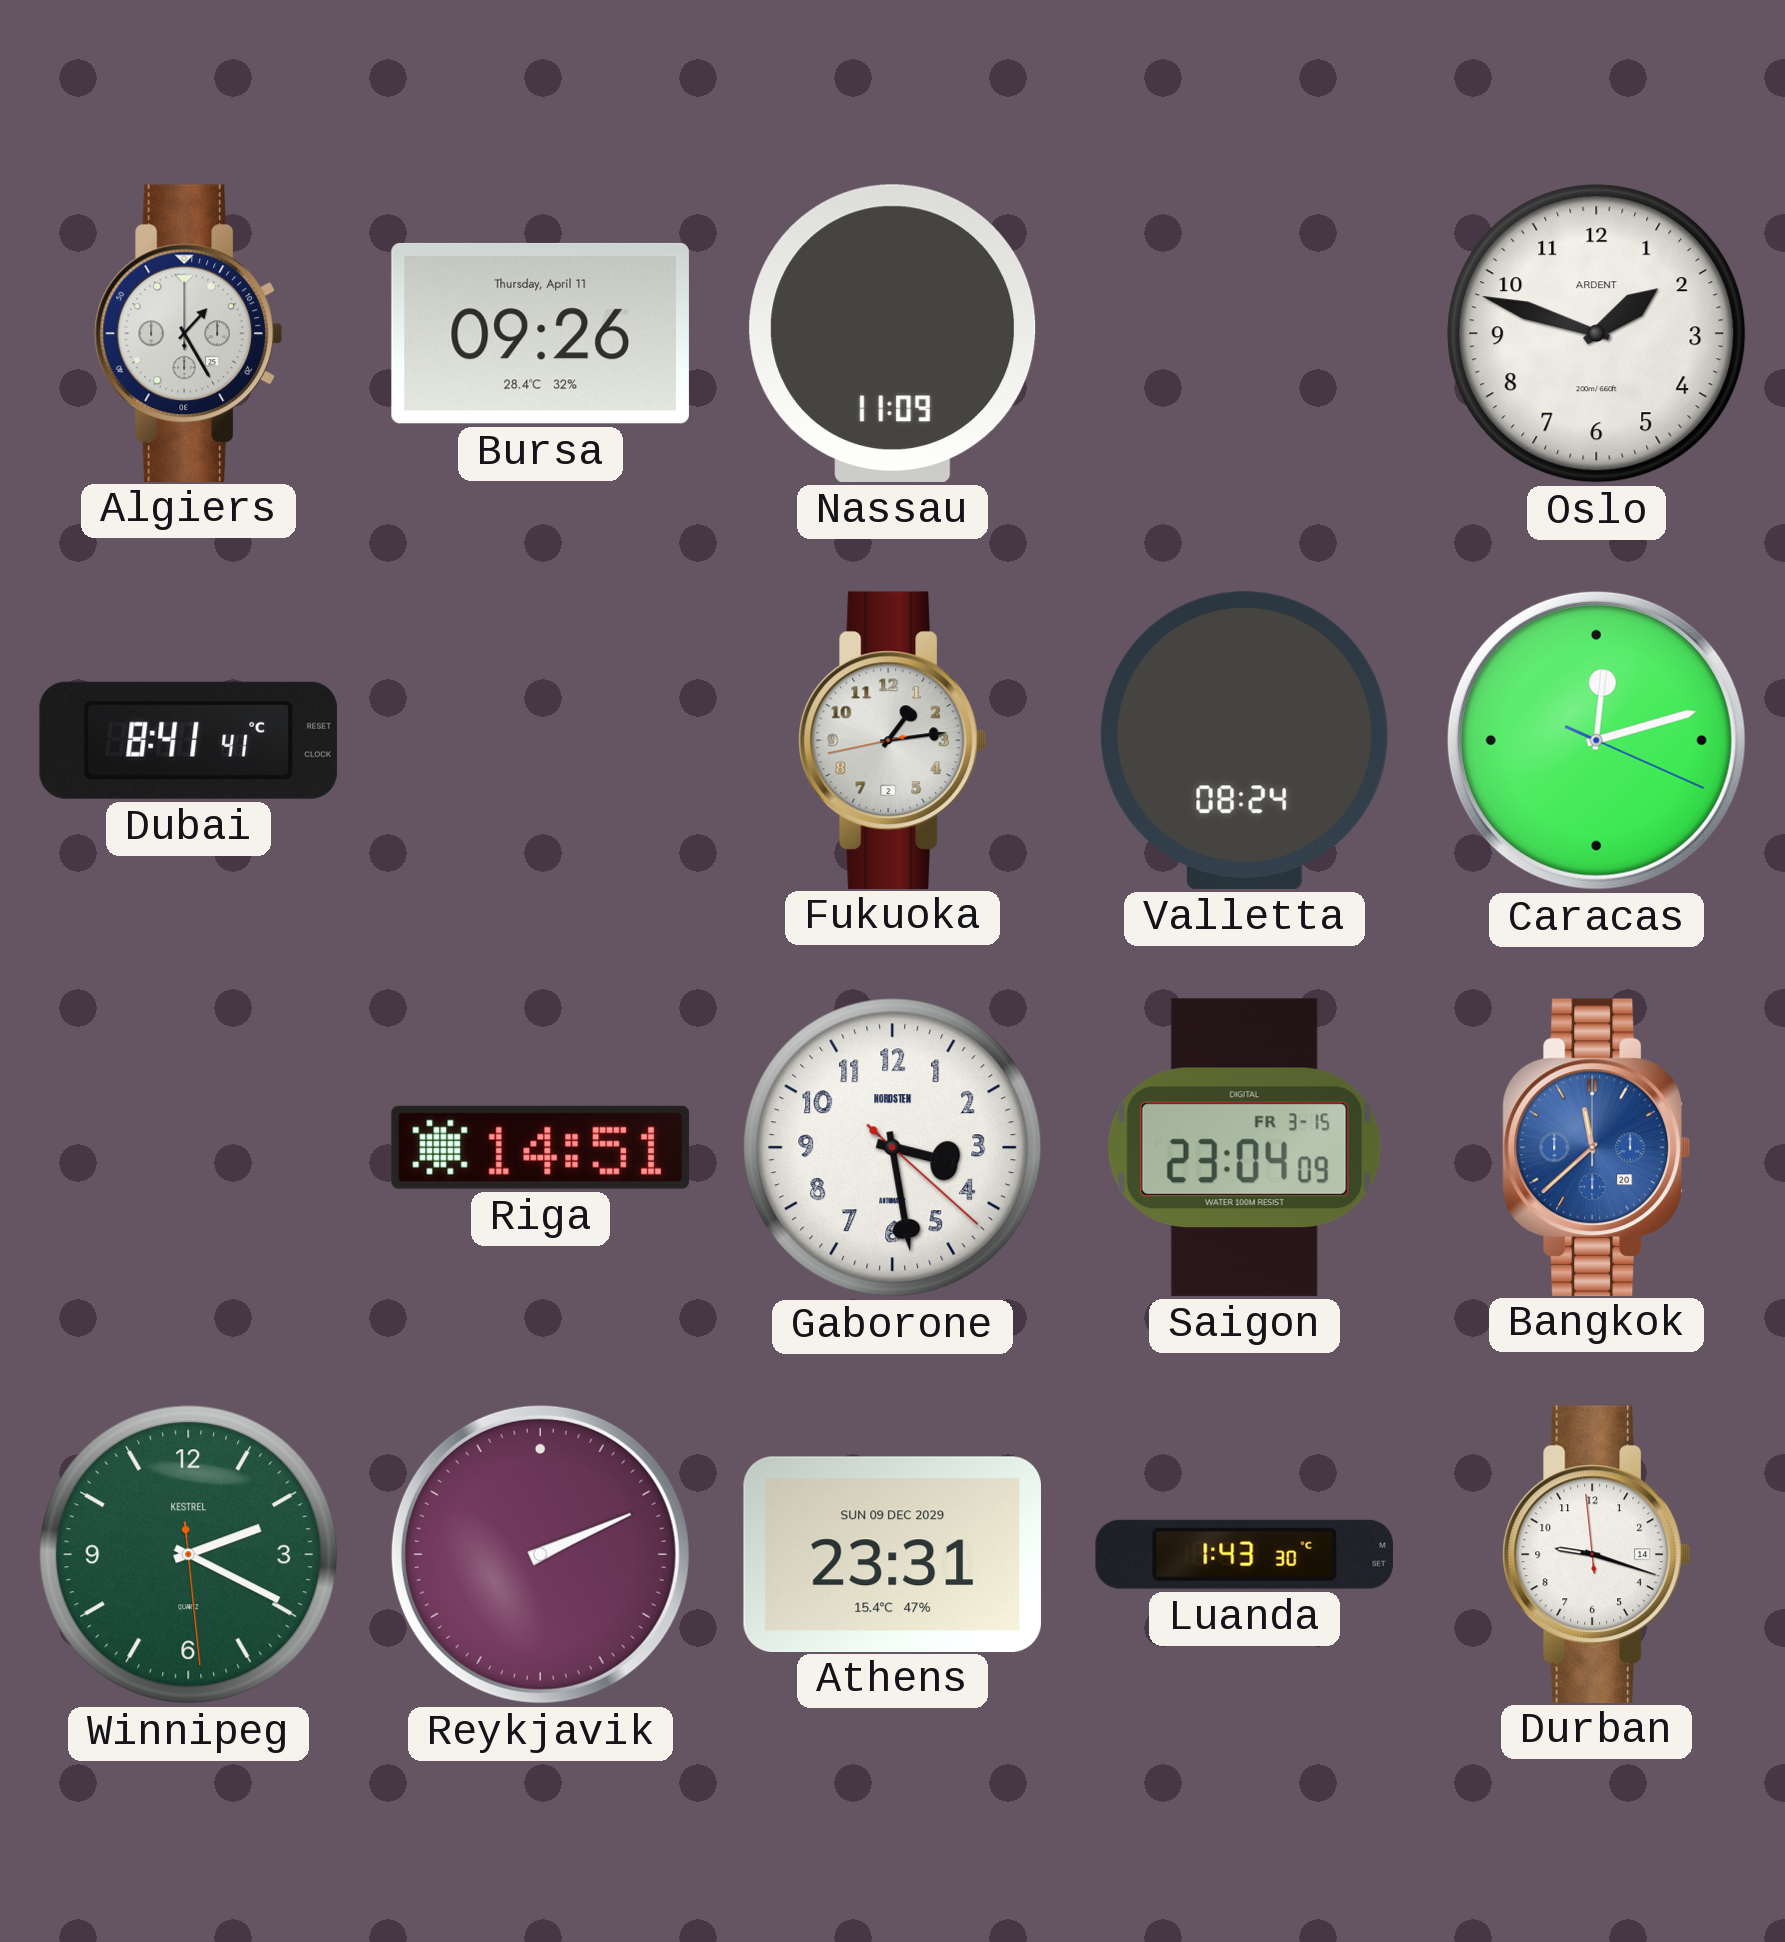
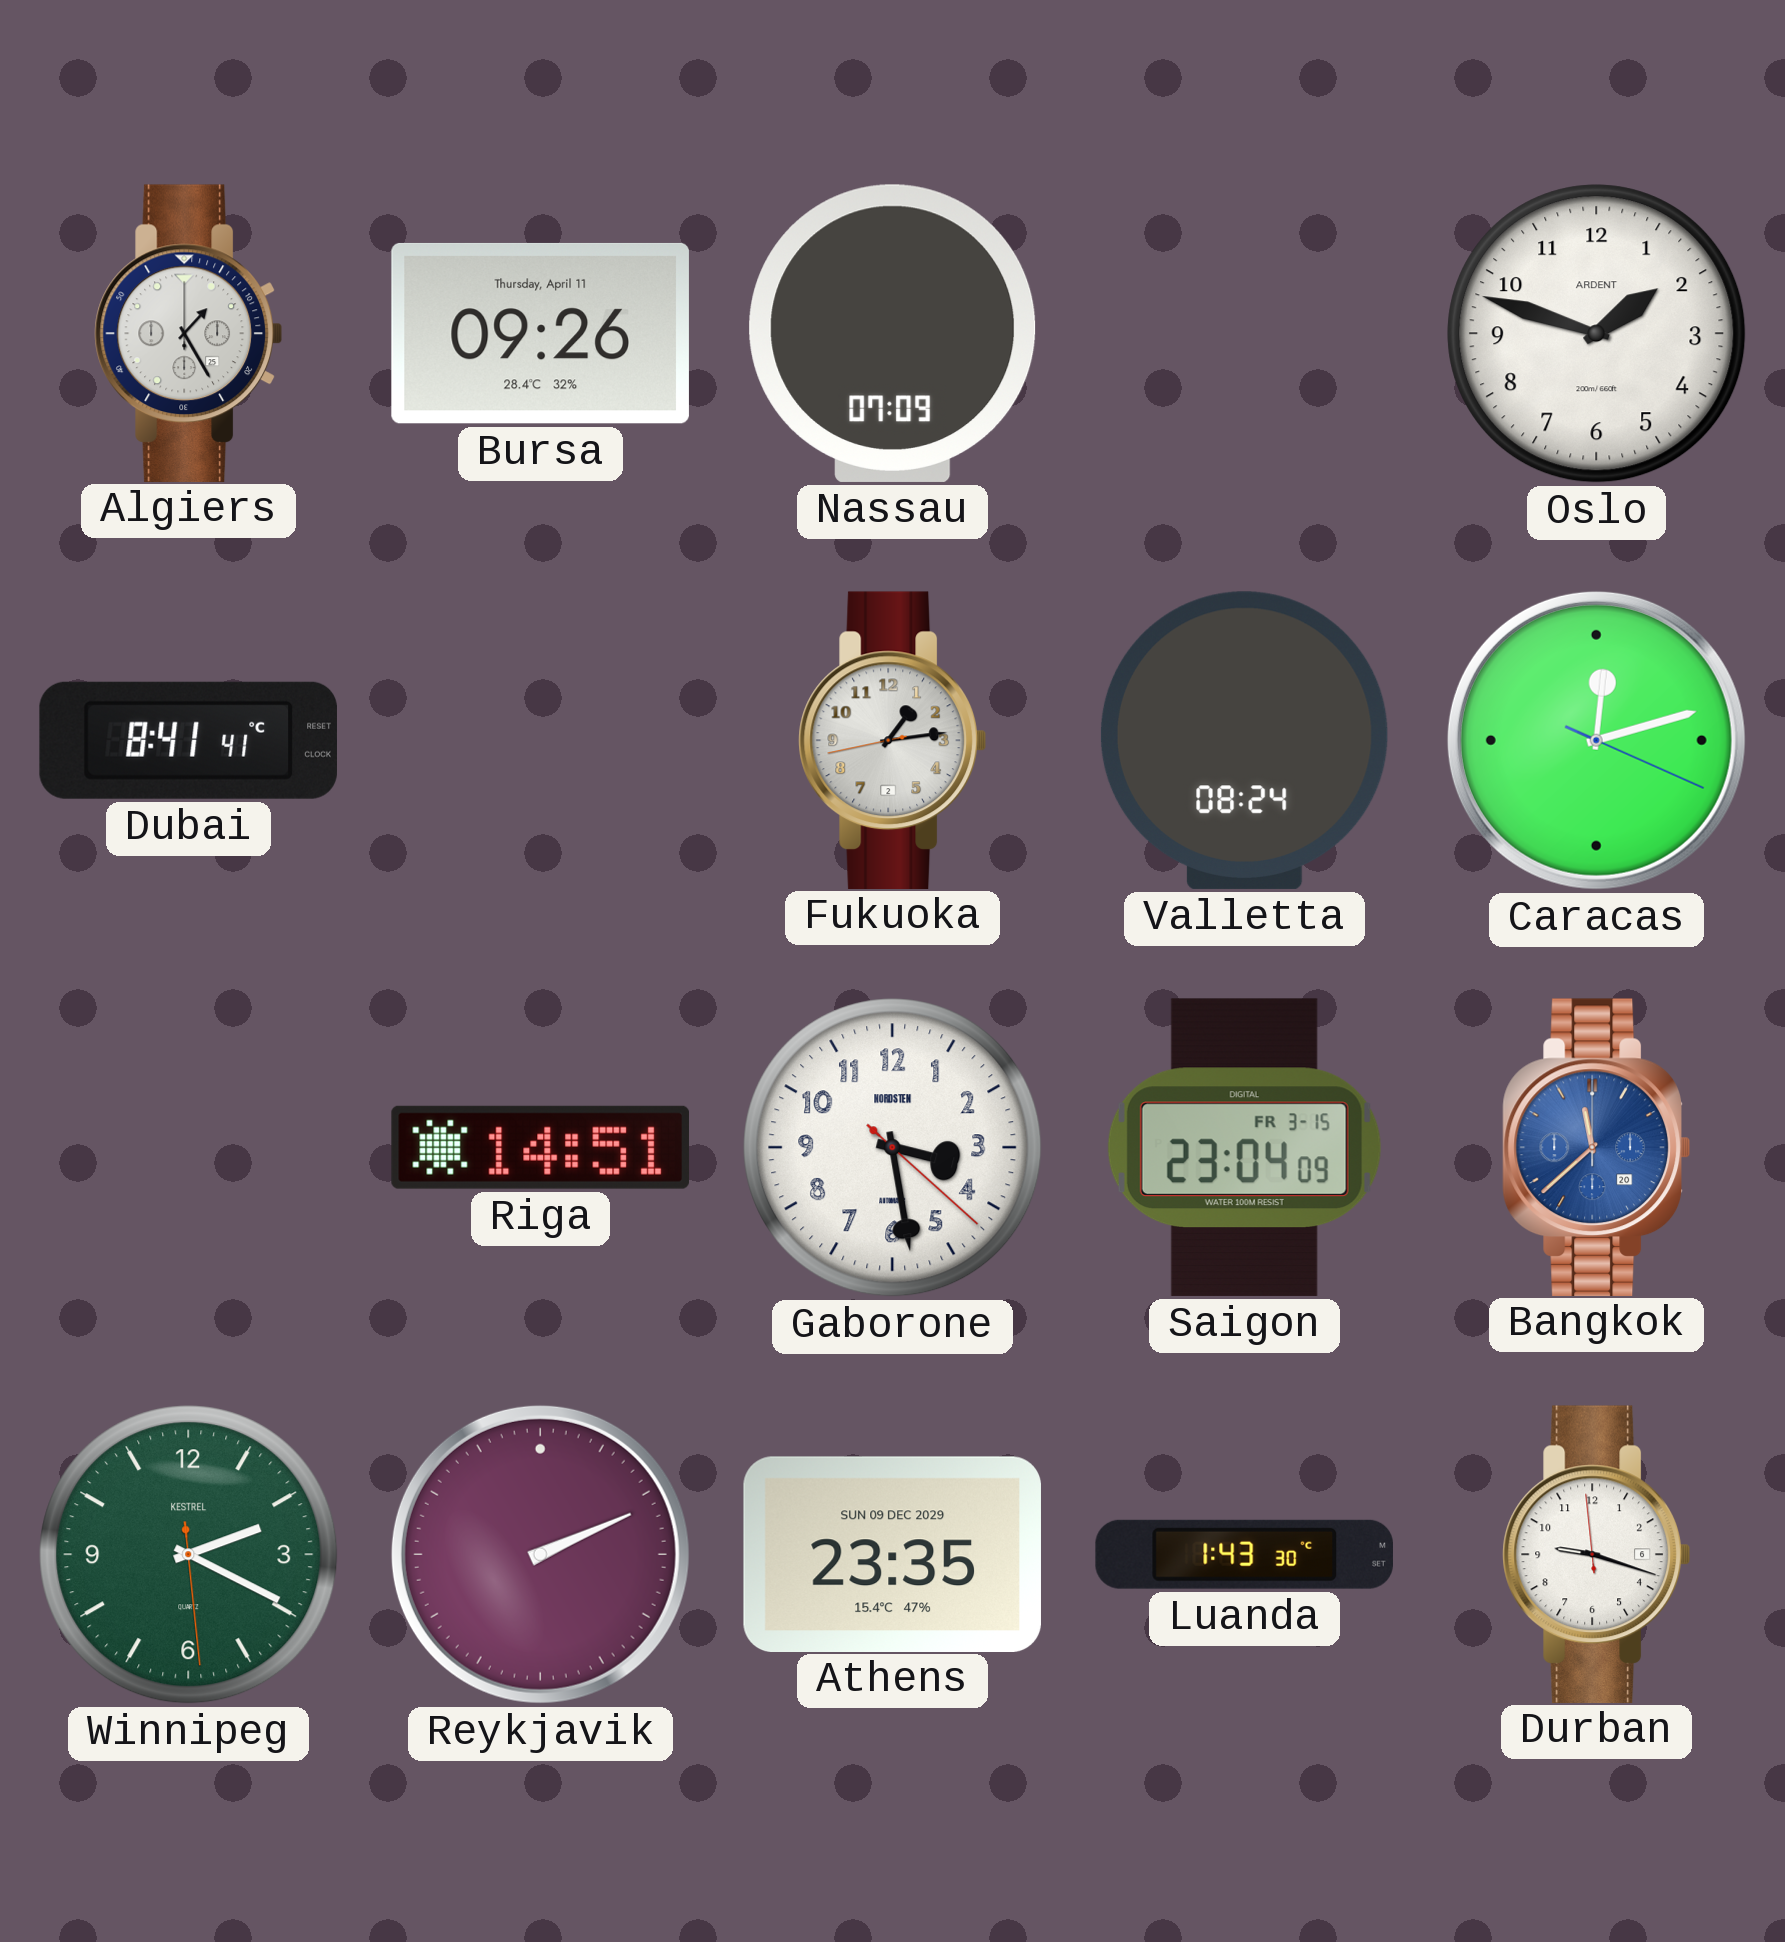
Nassau: 11:09 -> 07:09 (893, 333)
Athens: 23:31 -> 23:35 (892, 1554)
Durban date: 14 -> 6 (1596, 1554)
